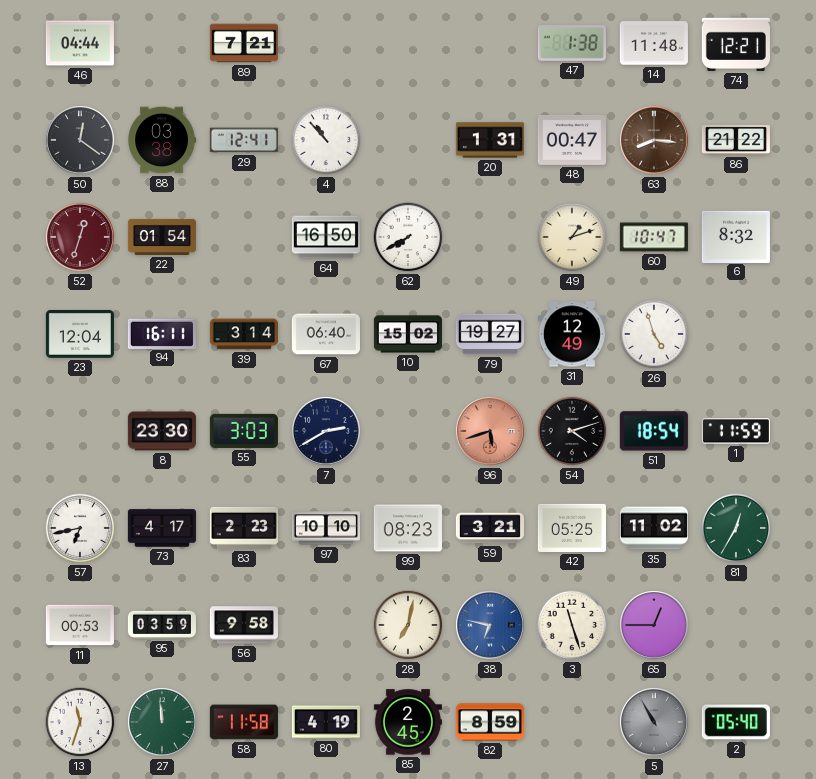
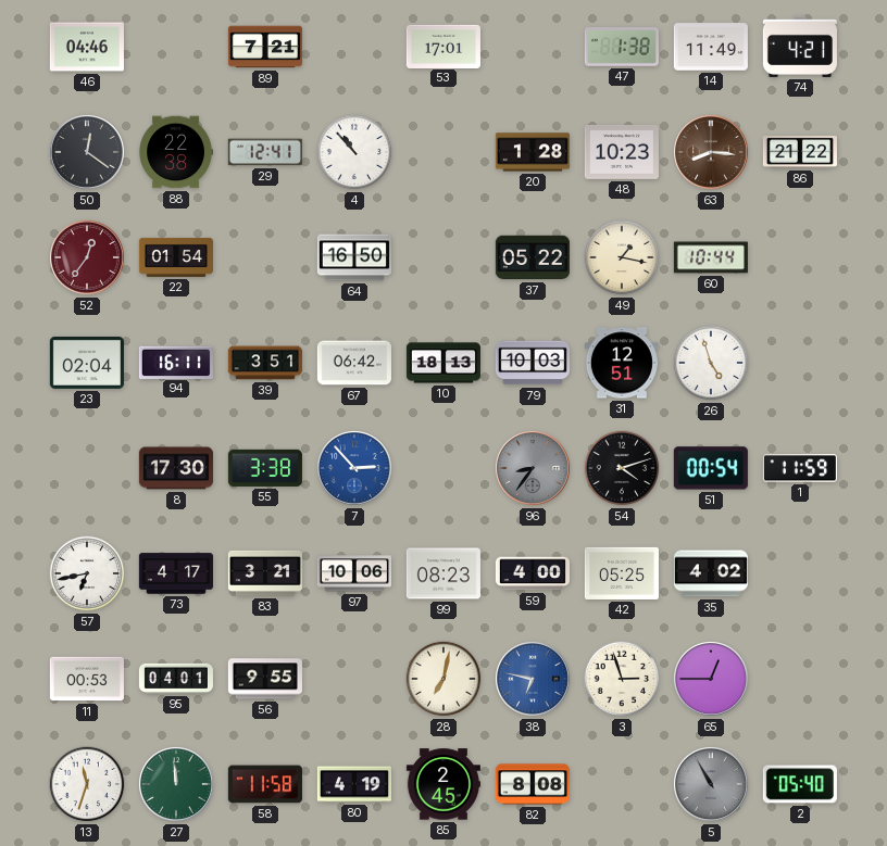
46: 04:44 -> 04:46 (87, 47)
53: none -> 17:01 (443, 46)
14: 11:48 -> 11:49 (711, 47)
74: 12:21 -> 4:21 (800, 47)
88: 03:38 -> 22:38 (176, 152)
20: 1:31 -> 1:28 (533, 152)
48: 00:47 -> 10:23 (622, 153)
52: 12:33 -> 12:36 (88, 258)
62: 7:40 -> none (408, 237)
37: none -> 05:22 (533, 257)
49: 1:12 -> 1:17 (622, 257)
60: 10:47 -> 10:44 (711, 257)
6: 8:32 -> none (736, 236)
23: 12:04 -> 02:04 (87, 363)
39: 3:14 -> 3:51 (265, 363)
67: 06:40 -> 06:42 (354, 363)
10: 15:02 -> 18:13 (443, 363)
79: 19:27 -> 10:03 (533, 363)
31: 12:49 -> 12:51 (622, 363)
8: 23:30 -> 17:30 (176, 468)
55: 3:03 -> 3:38 (265, 468)
7: 2:40 -> 2:53 (355, 469)
7 dial: navy -> blue (355, 469)
96: 5:42 -> 8:36 (534, 469)
96 dial: salmon -> grey (534, 469)
51: 18:54 -> 00:54 (711, 468)
83: 2:23 -> 3:21 (265, 573)
97: 10:10 -> 10:06 (354, 573)
59: 3:21 -> 4:00 (533, 573)
35: 11:02 -> 4:02 (711, 573)
81: 12:35 -> none (736, 528)
95: 03:59 -> 04:01 (176, 679)
56: 9:58 -> 9:55 (265, 679)
3: 11:27 -> 2:57 (622, 679)
82: 8:59 -> 8:08 (533, 784)
